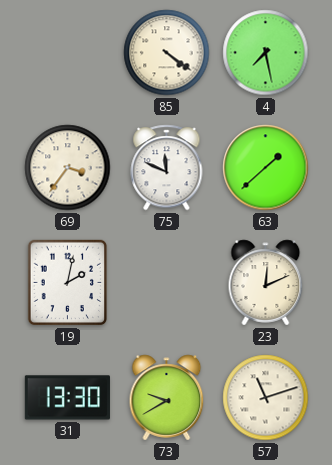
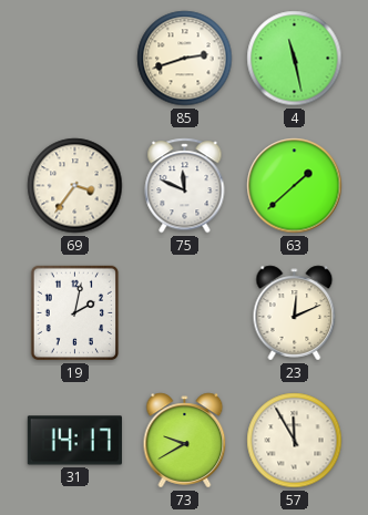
85: 4:21 -> 2:42 (185, 59)
4: 7:28 -> 11:28 (295, 59)
31: 13:30 -> 14:17 (74, 441)
57: 11:12 -> 11:55 (295, 441)
